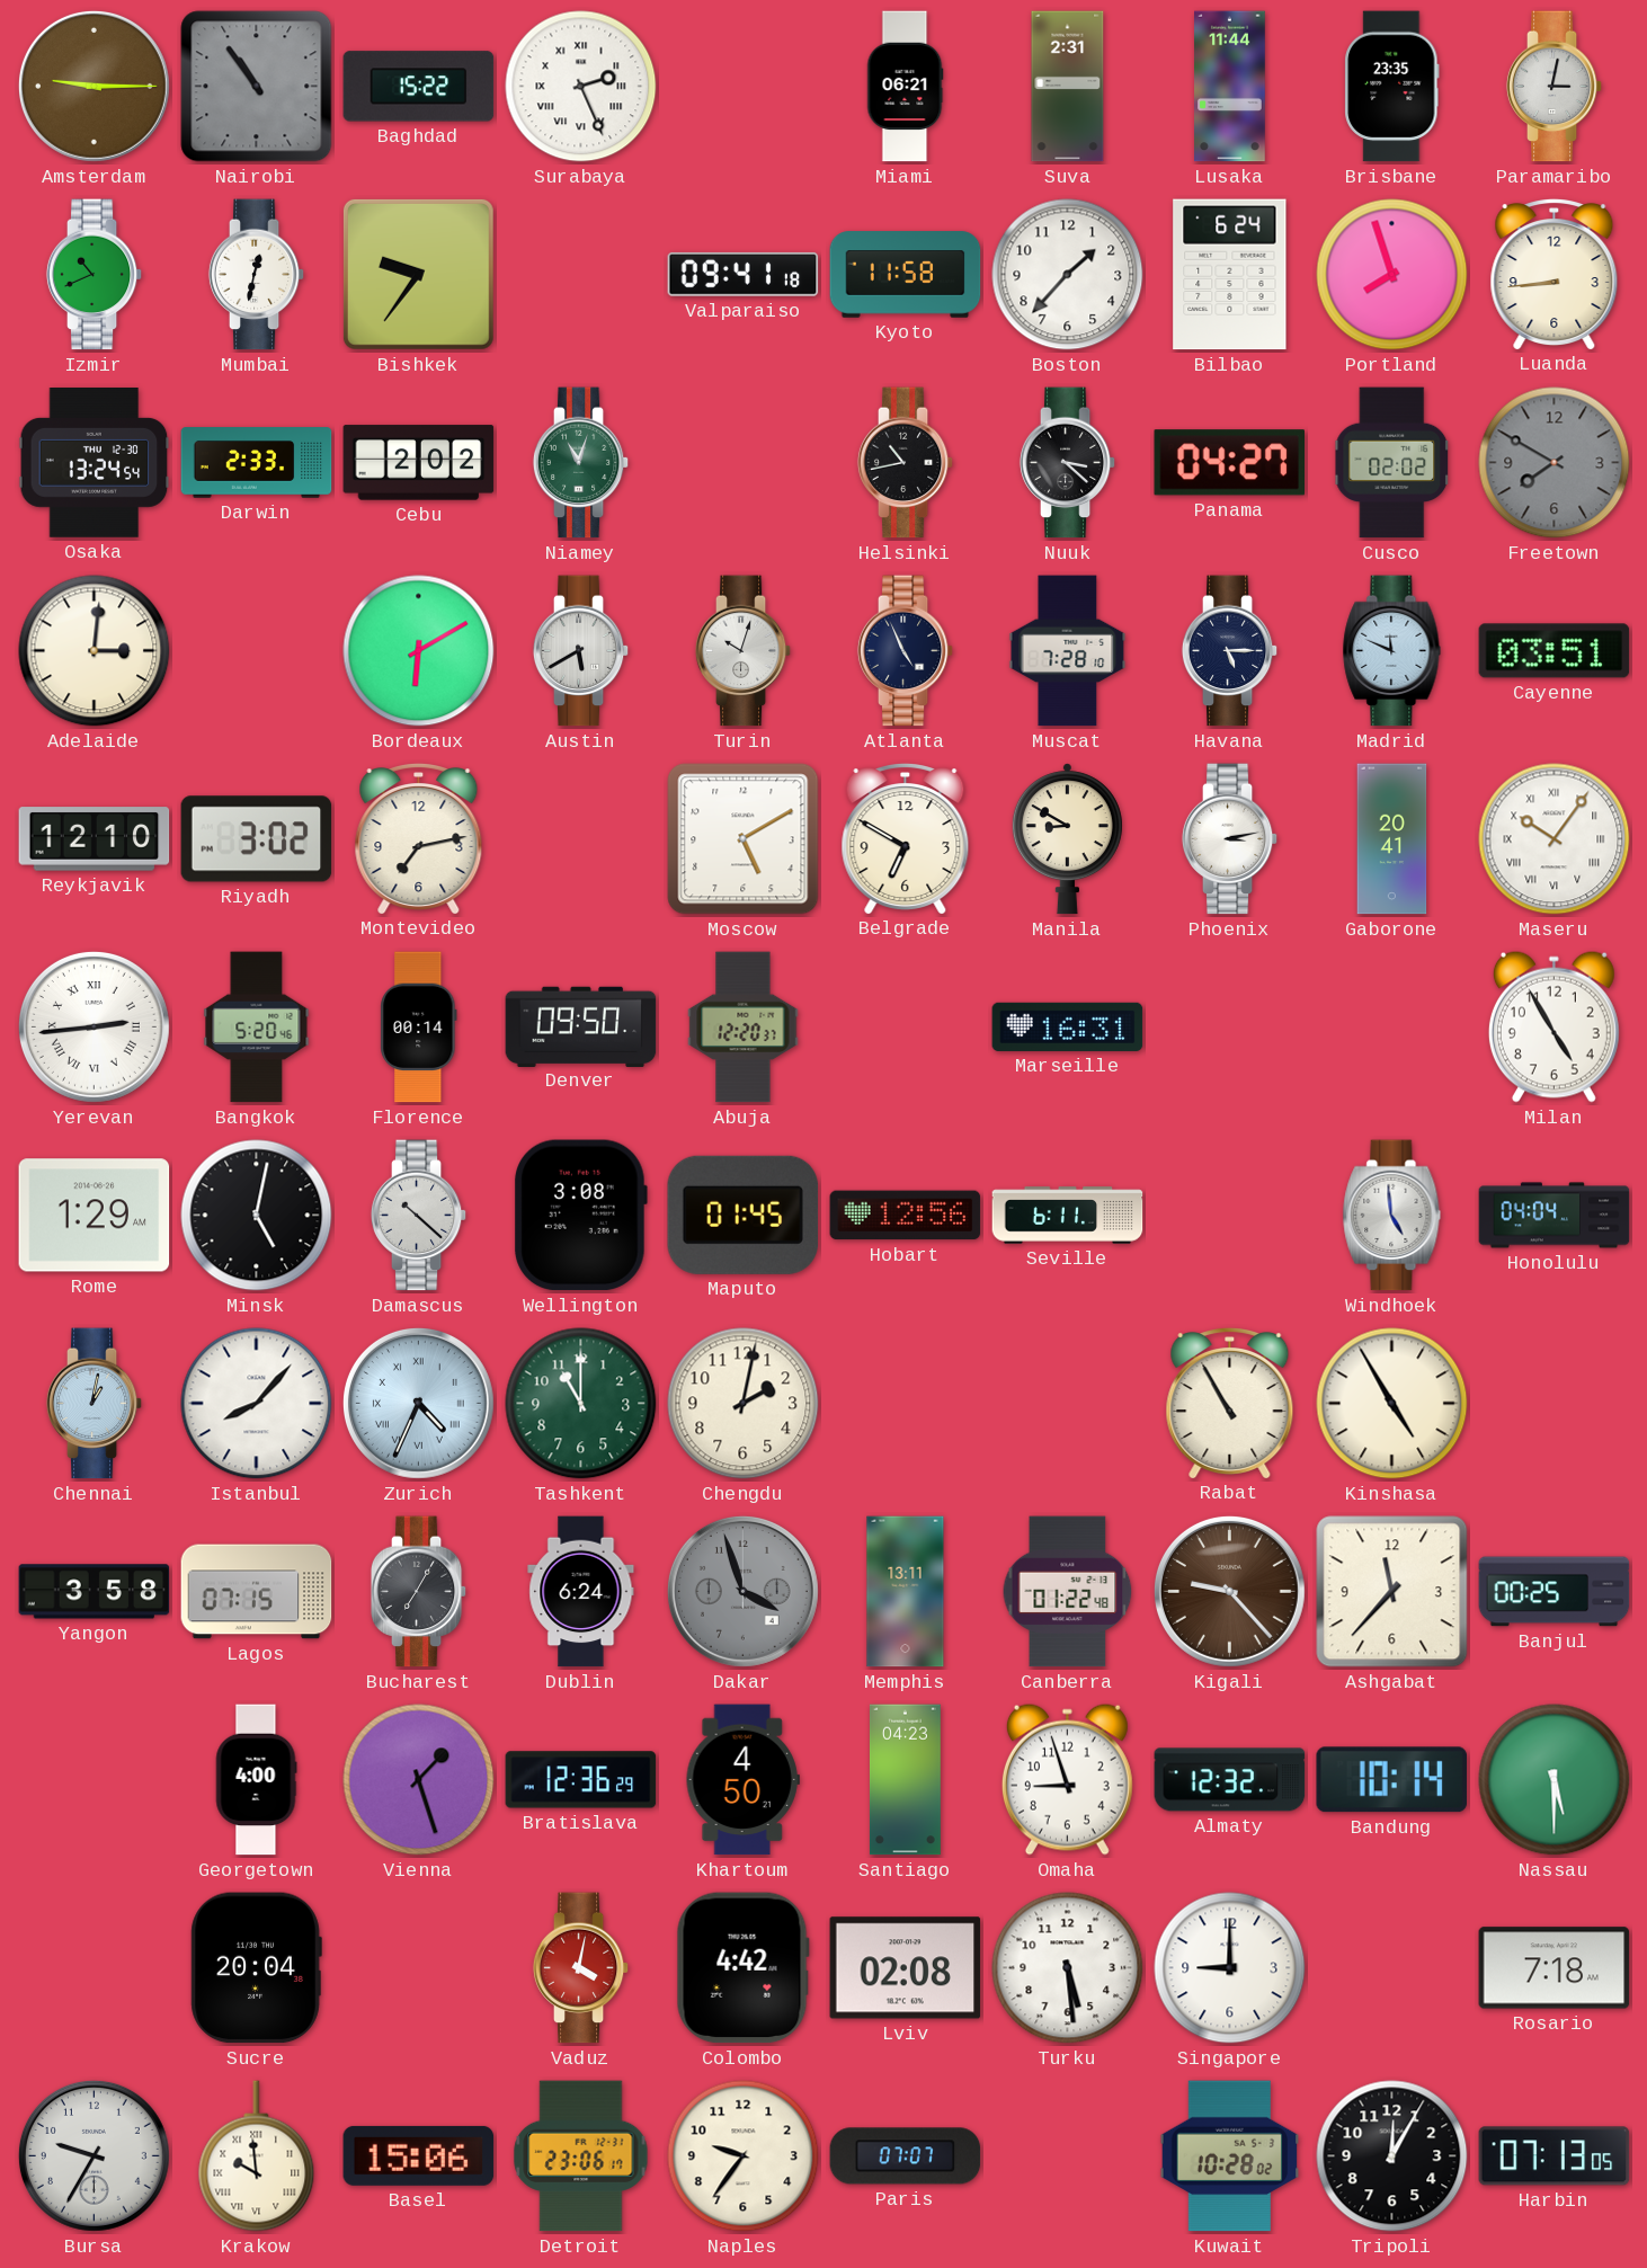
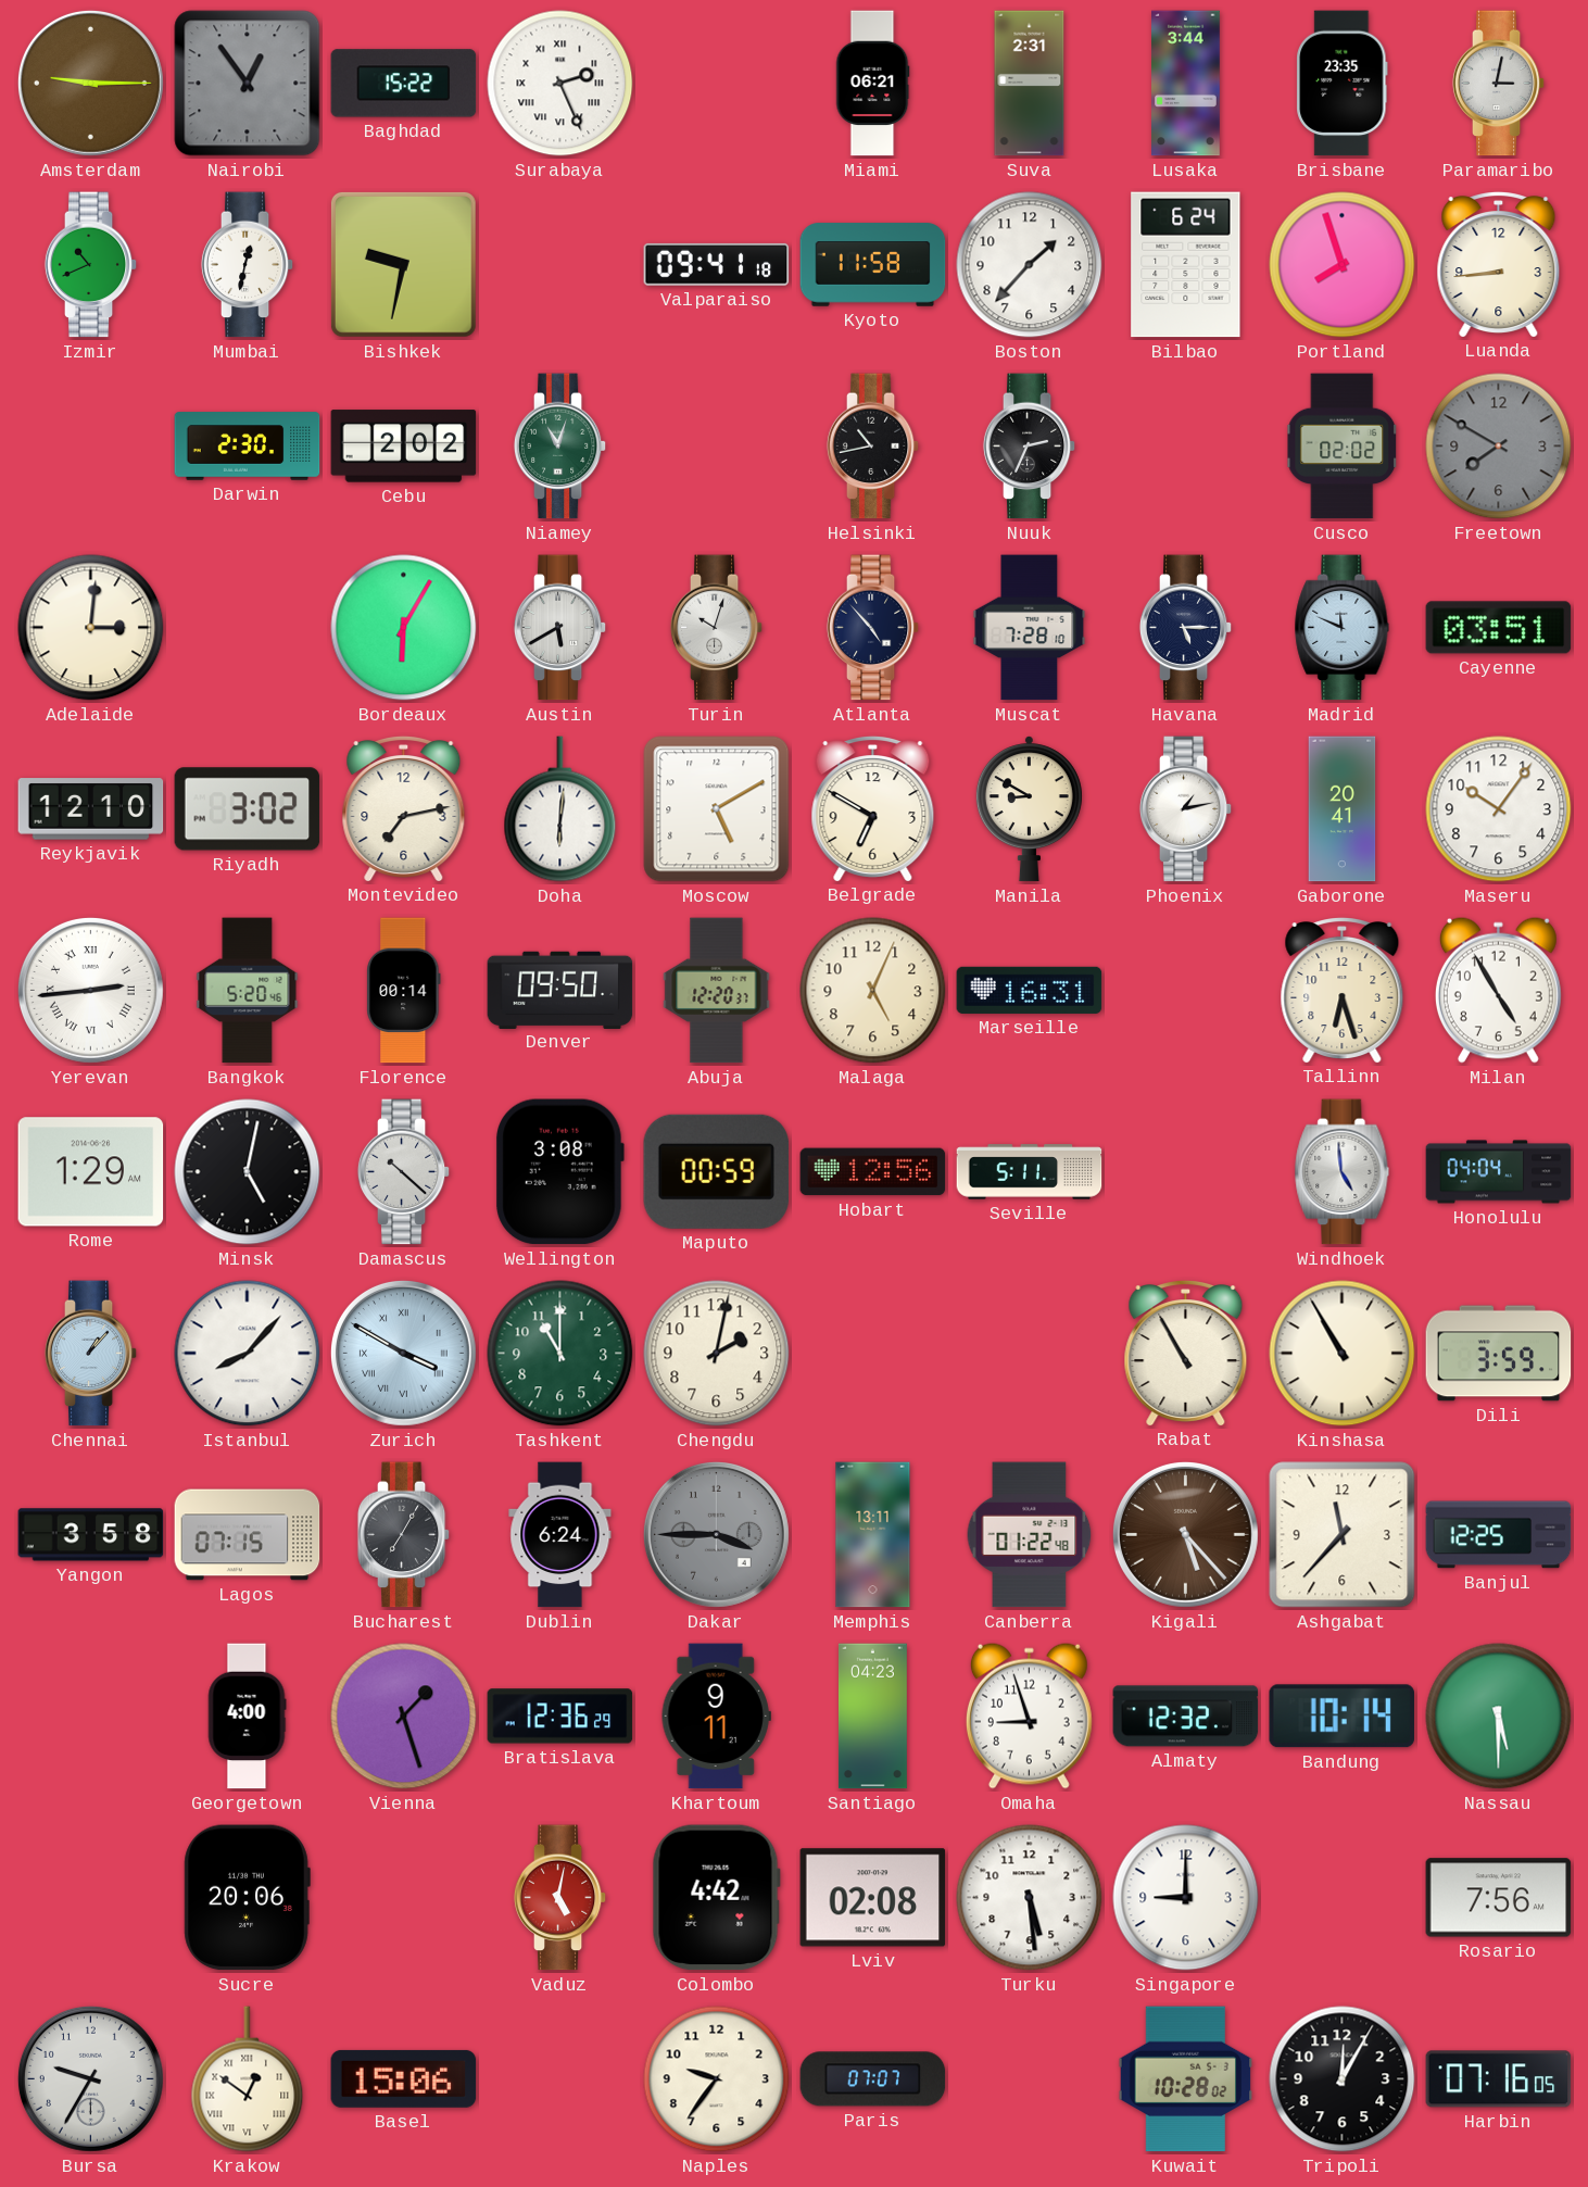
Nairobi: 10:54 -> 12:54 (248, 84)
Lusaka: 11:44 -> 3:44 (1186, 84)
Bishkek: 9:36 -> 9:32 (403, 264)
Osaka: 13:24 -> none (95, 463)
Darwin: 2:33 -> 2:30 (248, 447)
Nuuk: 3:22 -> 2:34 (1030, 447)
Panama: 04:27 -> none (1229, 463)
Bordeaux: 6:10 -> 6:05 (404, 628)
Atlanta: 4:56 -> 4:53 (873, 628)
Doha: none -> 6:01 (560, 809)
Phoenix: 3:13 -> 1:13 (1186, 809)
Maseru numerals: Roman -> Arabic (1499, 809)
Malaga: none -> 5:04 (873, 991)
Tallinn: none -> 6:27 (1343, 991)
Maputo: 01:45 -> 00:59 (717, 1171)
Seville: 6:11 -> 5:11 (1030, 1172)
Chennai: 1:02 -> 1:07 (91, 1354)
Zurich: 4:34 -> 3:50 (403, 1353)
Kinshasa: 4:55 -> 10:55 (1343, 1354)
Dili: none -> 3:59 (1499, 1354)
Dakar: 3:57 -> 3:45 (716, 1534)
Kigali: 9:23 -> 5:23 (1185, 1534)
Banjul: 00:25 -> 12:25 (1499, 1535)
Khartoum: 4:50 -> 9:11 (716, 1717)
Sucre: 20:04 -> 20:06 (247, 1898)
Vaduz: 4:02 -> 5:02 (560, 1898)
Rosario: 7:18 -> 7:56 (1499, 1898)
Krakow: 9:59 -> 12:51 (248, 2079)
Detroit: 23:06 -> none (581, 2156)
Harbin: 07:13 -> 07:16 (1499, 2079)
